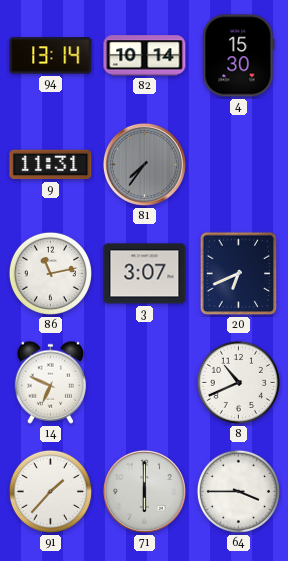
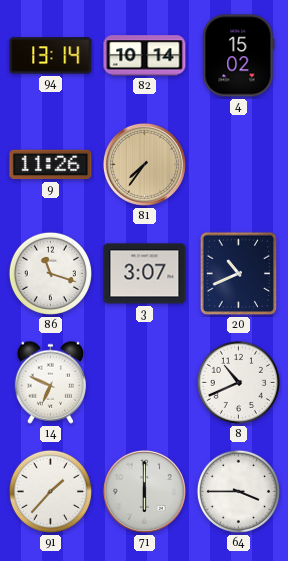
4: 15:30 -> 15:02 (239, 56)
9: 11:31 -> 11:26 (51, 165)
81 dial: grey -> champagne (144, 164)
86: 11:13 -> 11:18 (50, 273)
20: 6:41 -> 10:41 (239, 274)
